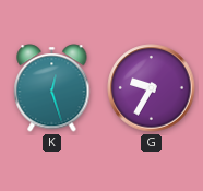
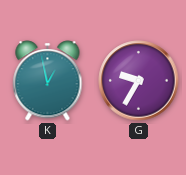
K: 12:27 -> 12:58 (48, 81)
